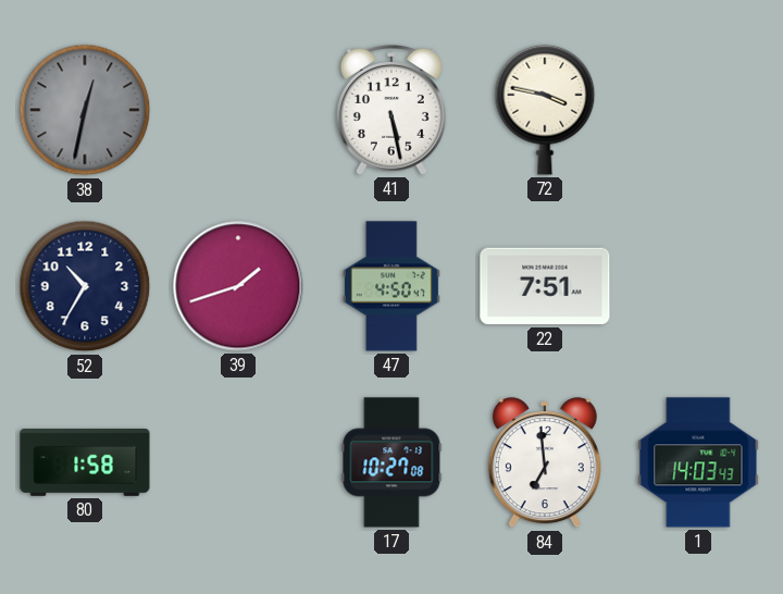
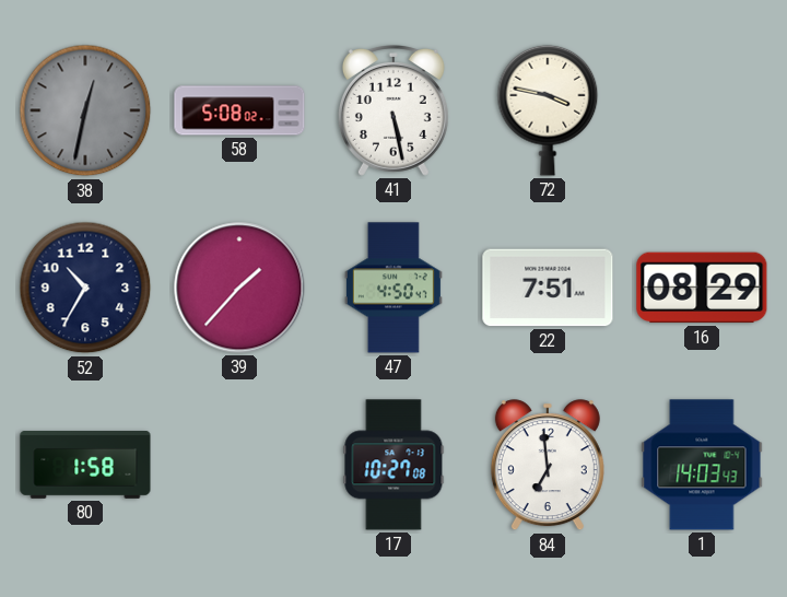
58: none -> 5:08 (239, 110)
39: 1:42 -> 1:37 (239, 288)
16: none -> 08:29 (702, 288)
